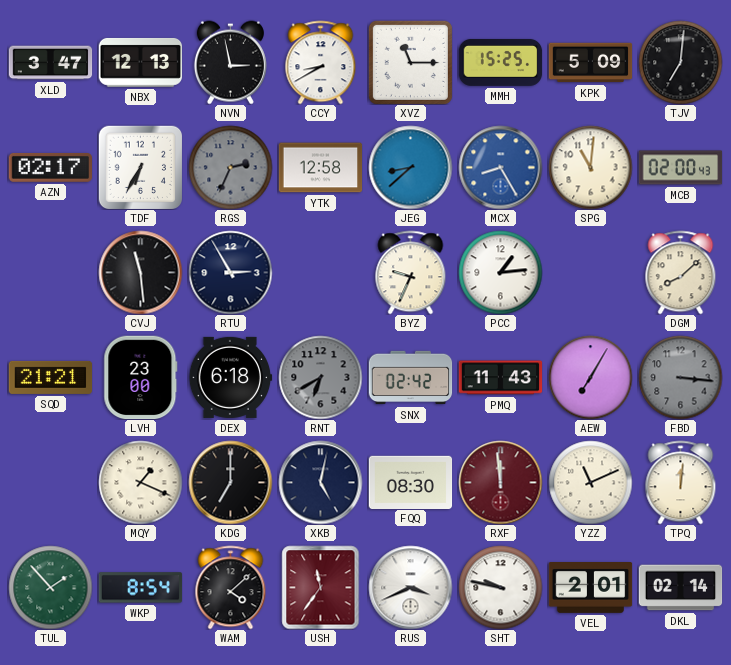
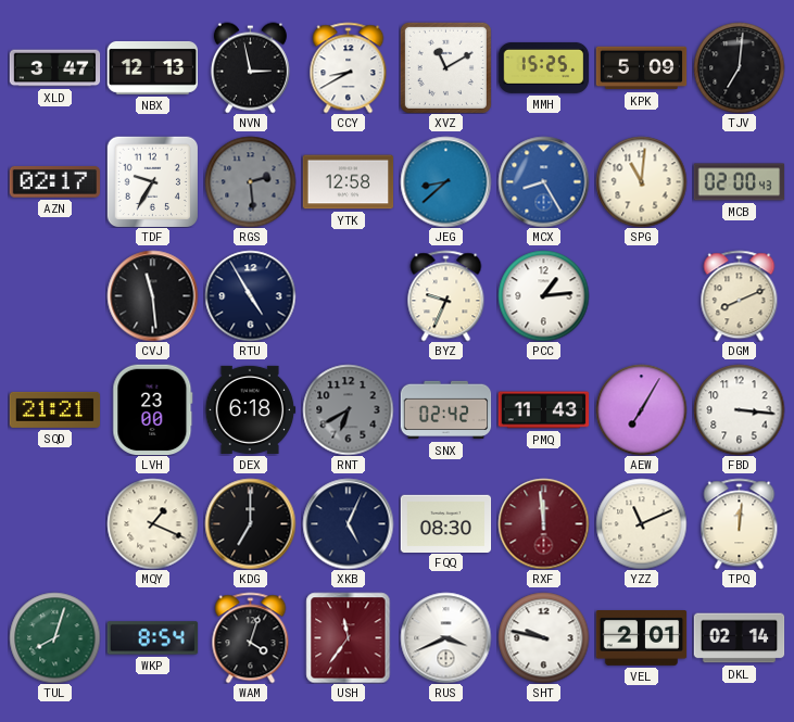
XVZ: 11:15 -> 11:10 (445, 67)
TDF: 6:35 -> 9:35 (152, 181)
RGS: 2:34 -> 2:29 (250, 181)
RTU: 2:55 -> 4:55 (250, 295)
DGM: 8:08 -> 8:11 (740, 295)
FBD dial: grey -> white (739, 409)
XKB: 5:02 -> 5:04 (348, 523)
TUL: 1:53 -> 8:03 (54, 637)
WAM: 4:08 -> 4:03 (251, 637)
